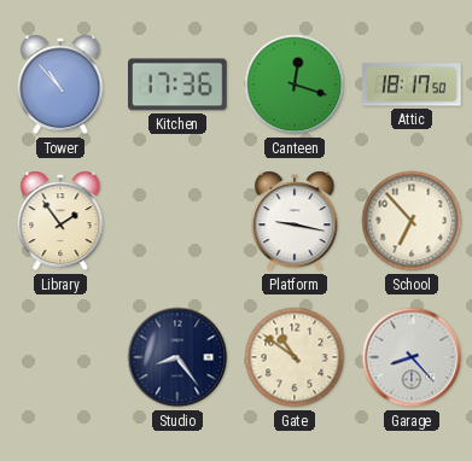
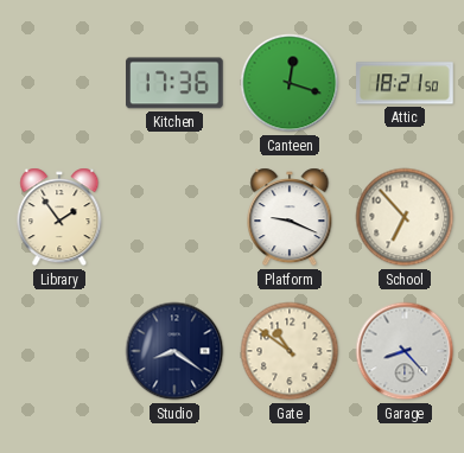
Tower: 10:53 -> none (60, 84)
Attic: 18:17 -> 18:21 (405, 83)
Platform: 9:17 -> 9:19 (290, 217)
Studio: 8:24 -> 8:21 (174, 351)
